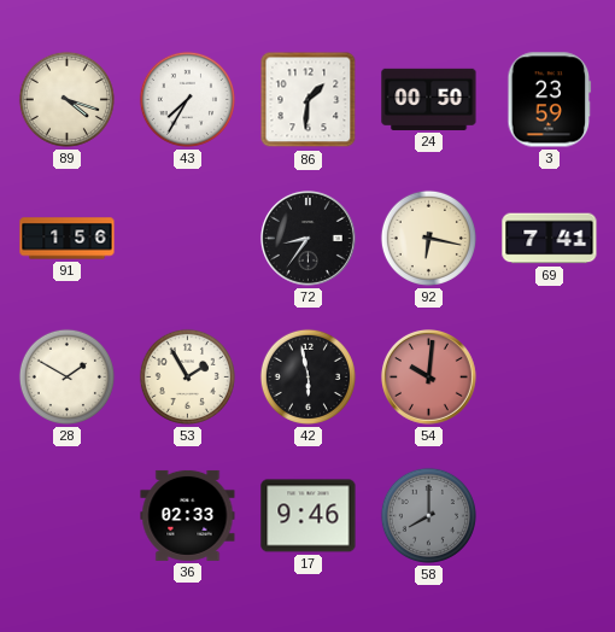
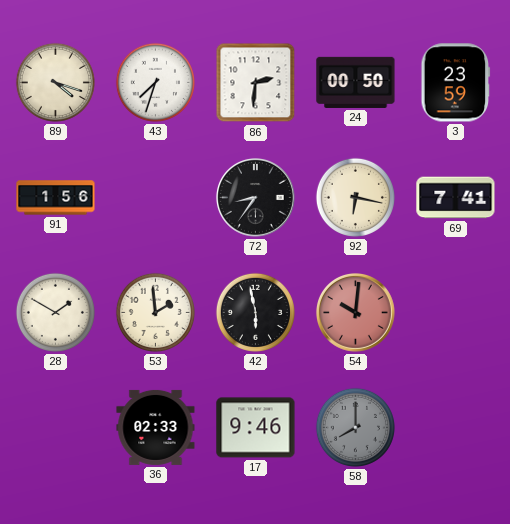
43: 7:35 -> 7:33 (155, 82)
86: 1:31 -> 2:31 (256, 83)
53: 1:55 -> 1:59 (155, 312)
